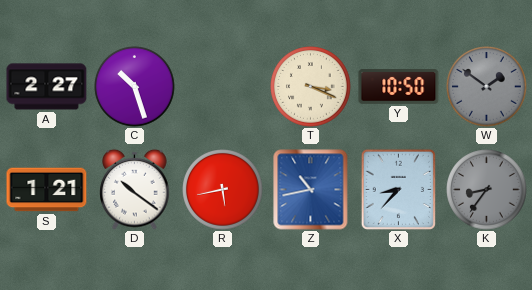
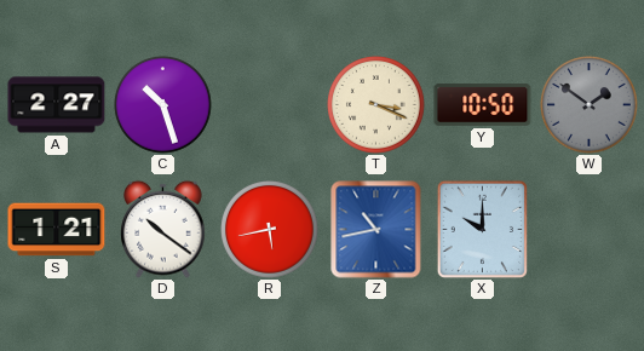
X: 8:37 -> 10:00 (482, 229)
K: 8:36 -> none (487, 190)
